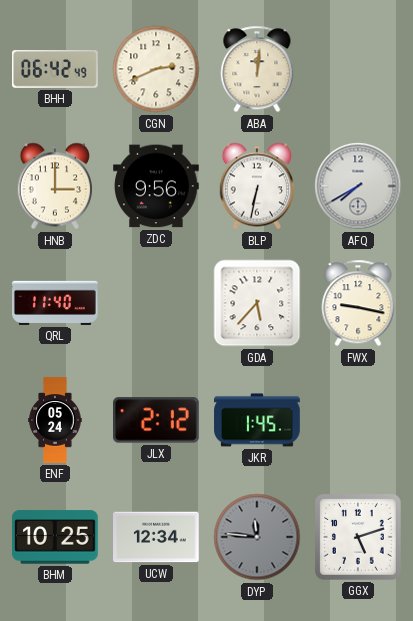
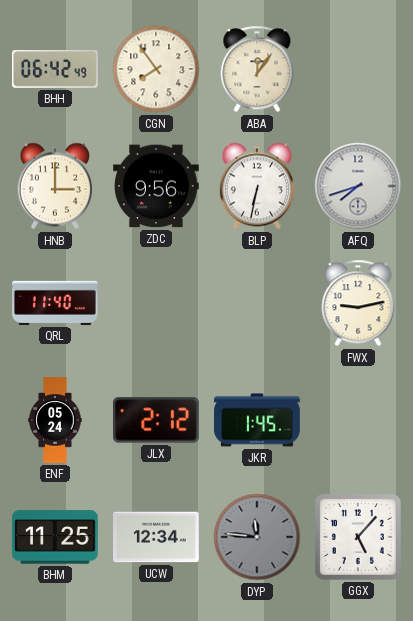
CGN: 2:41 -> 7:54 (156, 69)
ABA: 12:01 -> 12:06 (257, 69)
AFQ: 7:40 -> 7:42 (358, 186)
GDA: 5:37 -> none (257, 303)
FWX: 9:17 -> 9:13 (358, 303)
BHM: 10:25 -> 11:25 (56, 537)
GGX: 5:12 -> 5:07 (358, 537)
